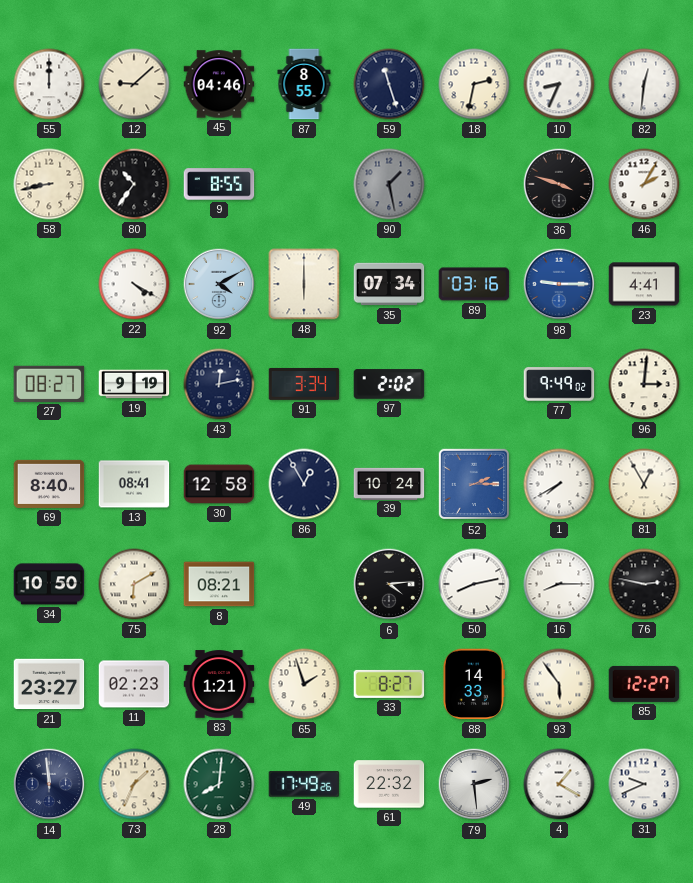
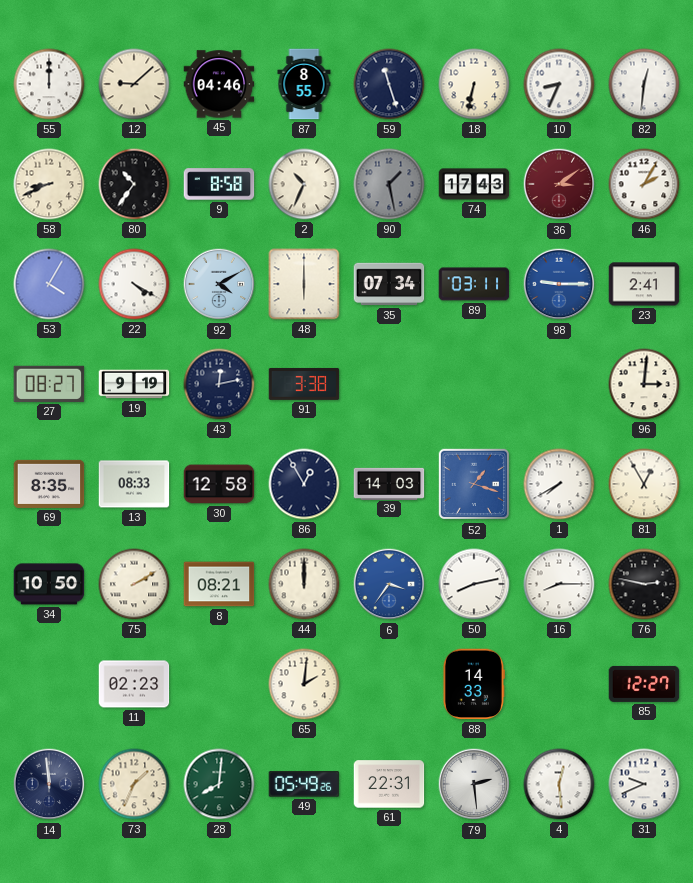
18: 2:32 -> 6:32 (474, 84)
58: 8:43 -> 8:41 (49, 184)
9: 8:55 -> 8:58 (219, 184)
2: none -> 10:34 (304, 184)
74: none -> 17:43 (474, 184)
36: 3:48 -> 3:09 (559, 184)
36 dial: black -> burgundy (559, 184)
53: none -> 4:05 (49, 284)
89: 03:16 -> 03:11 (474, 284)
23: 4:41 -> 2:41 (644, 284)
91: 3:34 -> 3:38 (304, 384)
97: 2:02 -> none (389, 384)
77: 9:49 -> none (559, 384)
69: 8:40 -> 8:35 (49, 484)
13: 08:41 -> 08:33 (134, 484)
39: 10:24 -> 14:03 (389, 483)
52: 2:15 -> 1:18 (474, 484)
75: 6:10 -> 2:10 (134, 584)
44: none -> 12:00 (304, 584)
6: 4:14 -> 3:36 (389, 584)
6 dial: black -> blue (389, 584)
21: 23:27 -> none (49, 684)
83: 1:21 -> none (219, 684)
65: 1:57 -> 2:01 (304, 684)
33: 8:27 -> none (389, 684)
93: 5:54 -> none (559, 684)
49: 17:49 -> 05:49 (304, 784)
61: 22:32 -> 22:31 (389, 784)
4: 1:20 -> 12:29 (559, 784)
